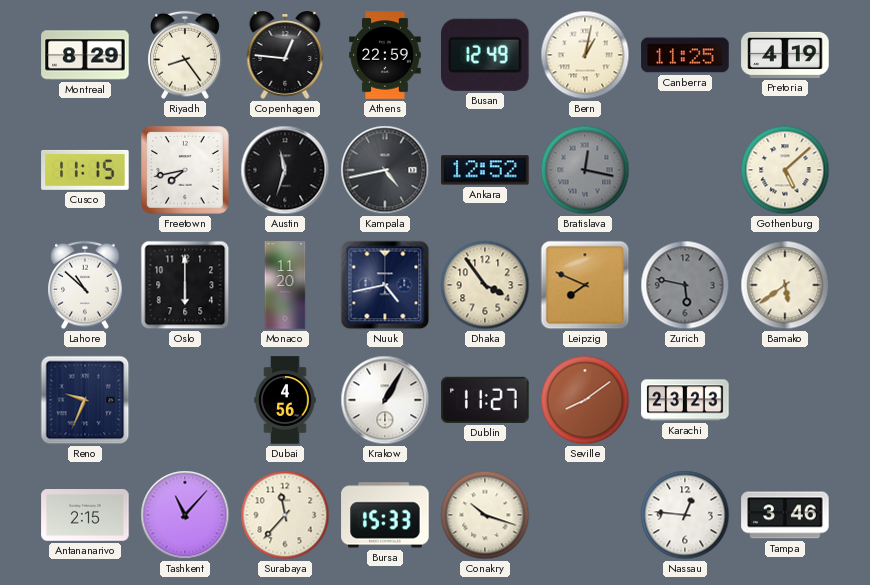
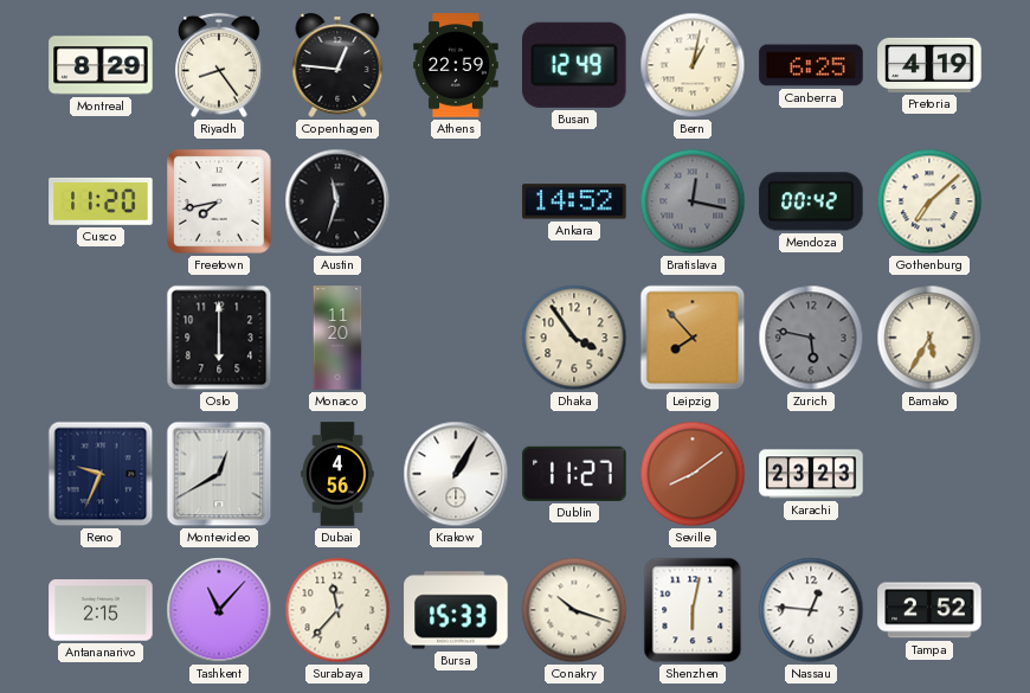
Canberra: 11:25 -> 6:25 (811, 65)
Cusco: 11:15 -> 11:20 (101, 201)
Kampala: 4:43 -> none (385, 170)
Ankara: 12:52 -> 14:52 (574, 201)
Mendoza: none -> 00:42 (811, 201)
Gothenburg: 5:08 -> 7:08 (929, 201)
Lahore: 10:52 -> none (85, 285)
Nuuk: 4:43 -> none (385, 285)
Leipzig: 7:49 -> 7:53 (693, 338)
Bamako: 5:39 -> 5:35 (929, 338)
Montevideo: none -> 12:40 (219, 474)
Shenzhen: none -> 6:02 (693, 610)
Tampa: 3:46 -> 2:52 (929, 610)
